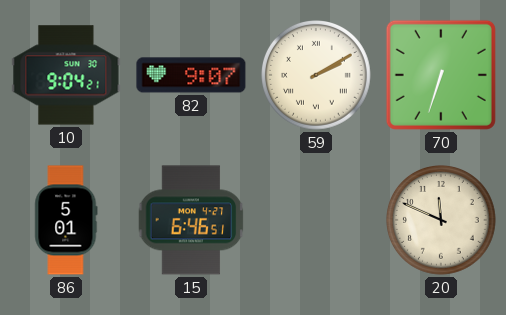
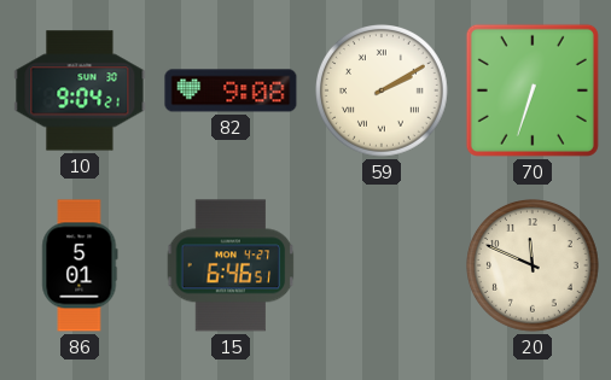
82: 9:07 -> 9:08 (231, 90)
